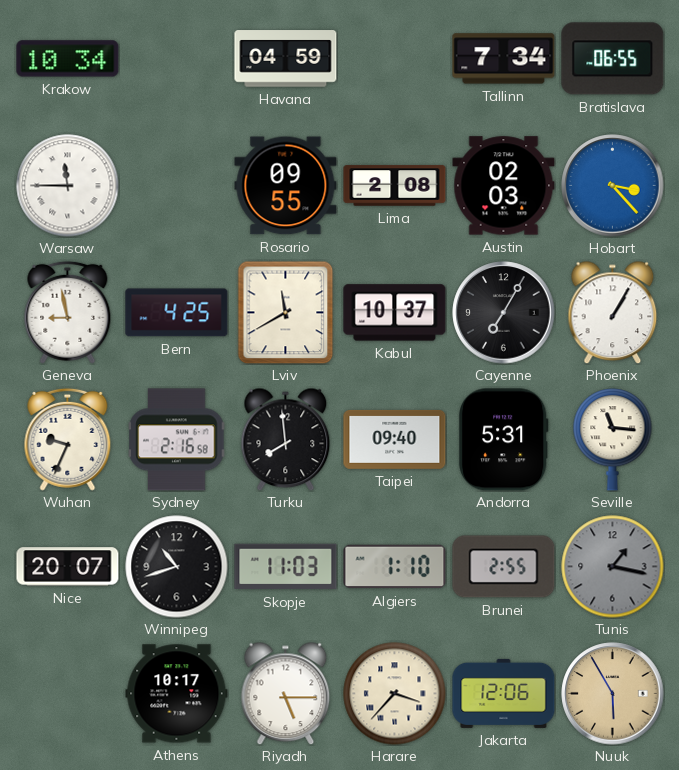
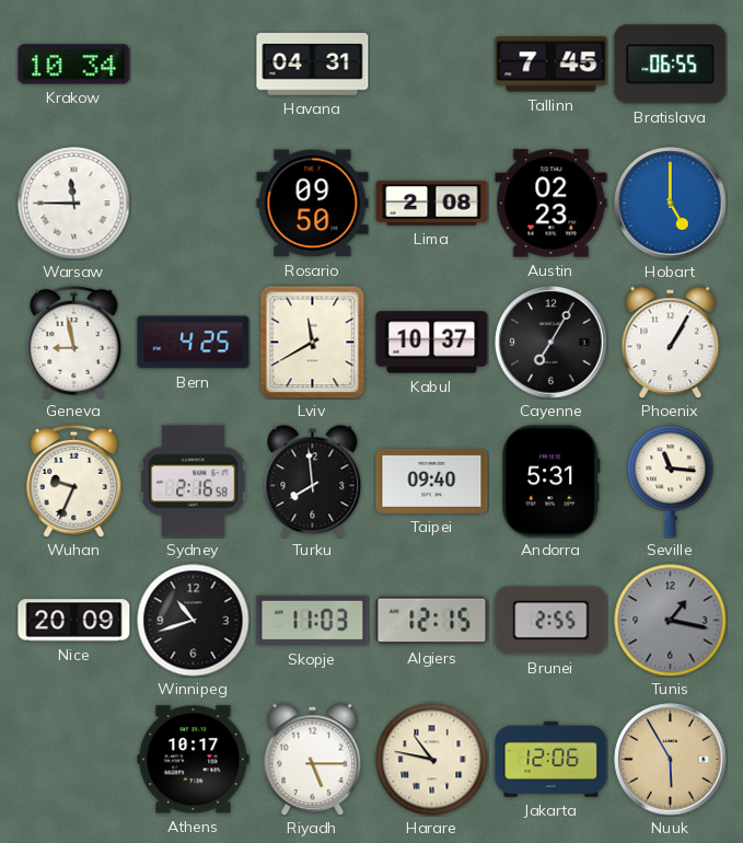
Havana: 04:59 -> 04:31 (313, 65)
Tallinn: 7:34 -> 7:45 (552, 65)
Rosario: 09:55 -> 09:50 (313, 204)
Austin: 02:03 -> 02:23 (552, 204)
Hobart: 3:23 -> 5:00 (671, 204)
Nice: 20:07 -> 20:09 (74, 621)
Algiers: 1:10 -> 12:15 (432, 621)
Harare: 3:37 -> 10:47 (432, 760)
